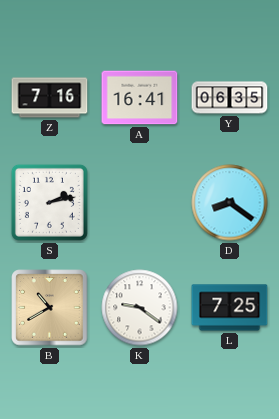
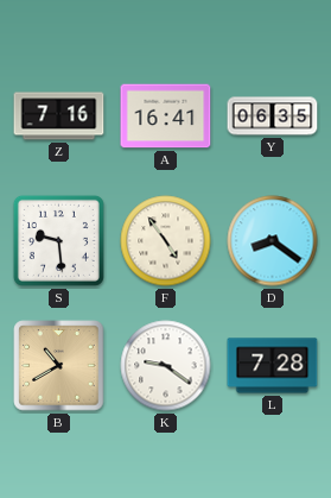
S: 2:13 -> 9:29 (58, 240)
F: none -> 4:54 (166, 241)
L: 7:25 -> 7:28 (273, 366)
